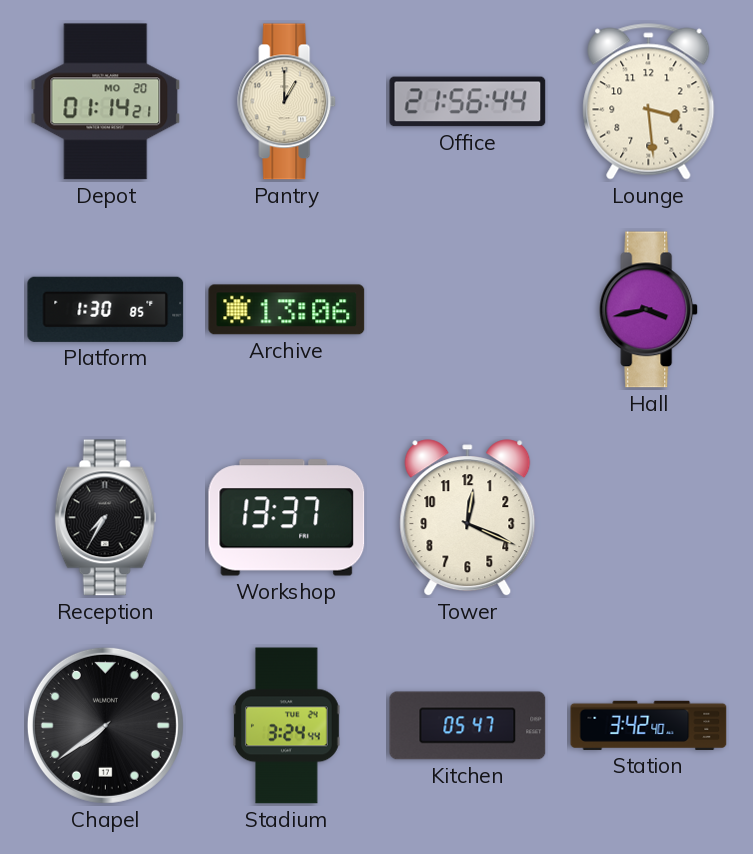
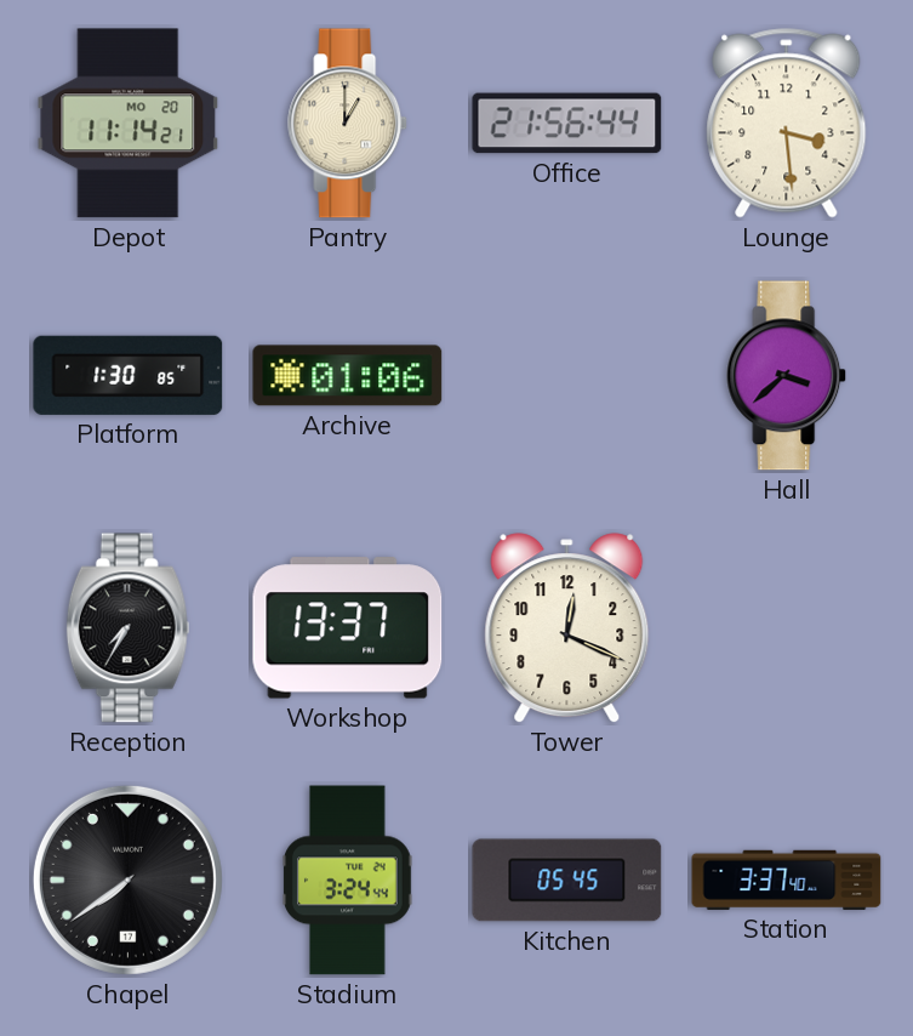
Depot: 01:14 -> 11:14 (129, 124)
Archive: 13:06 -> 01:06 (348, 376)
Hall: 3:43 -> 3:38 (787, 376)
Kitchen: 05:47 -> 05:45 (567, 881)
Station: 3:42 -> 3:37 (787, 880)
